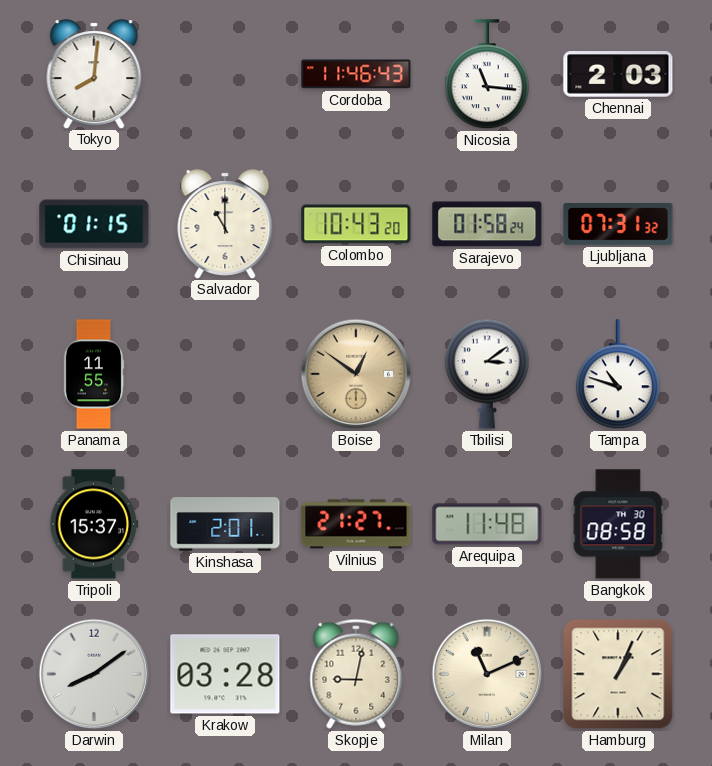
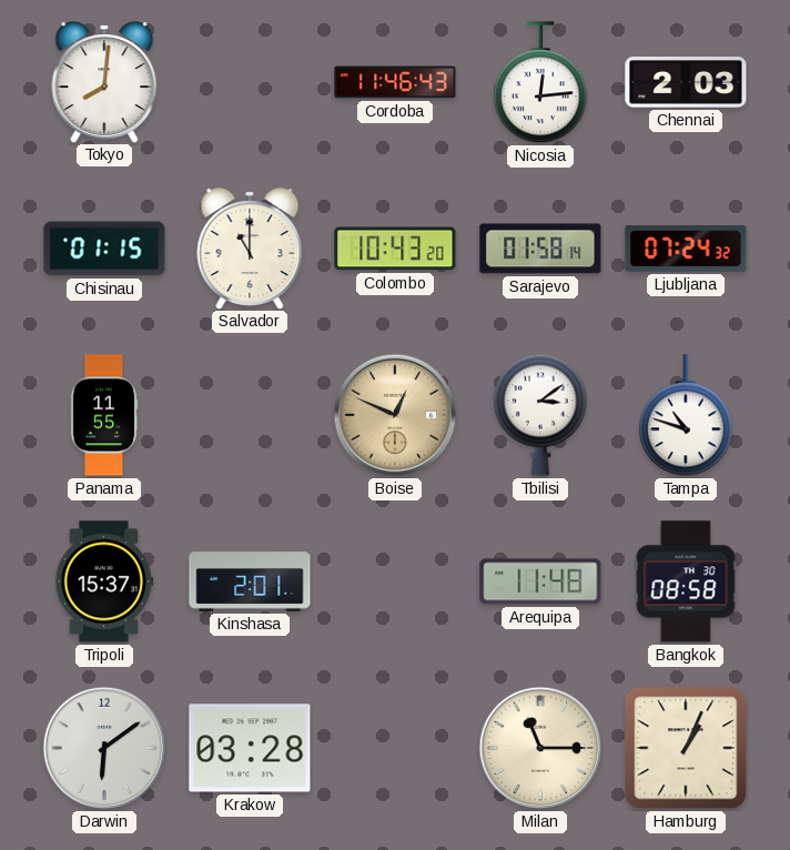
Nicosia: 11:16 -> 12:14 (540, 83)
Sarajevo: 01:58:24 -> 01:58:14 (540, 249)
Ljubljana: 07:31 -> 07:24 (686, 250)
Boise: 12:51 -> 12:49 (395, 415)
Vilnius: 21:27 -> none (356, 524)
Darwin: 8:09 -> 6:09 (104, 748)
Skopje: 9:02 -> none (356, 674)
Milan: 11:11 -> 11:15 (540, 748)
